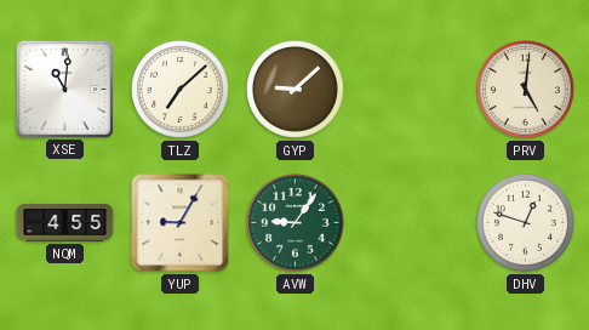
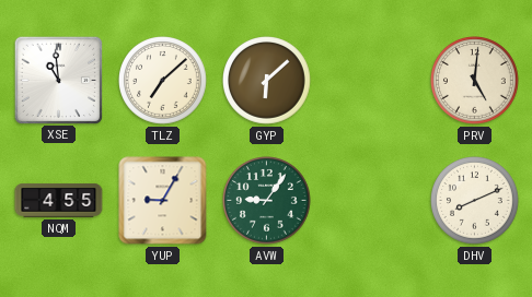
XSE: 11:01 -> 10:59 (58, 80)
GYP: 9:08 -> 6:08 (267, 81)
DHV: 12:48 -> 8:11 (475, 201)
